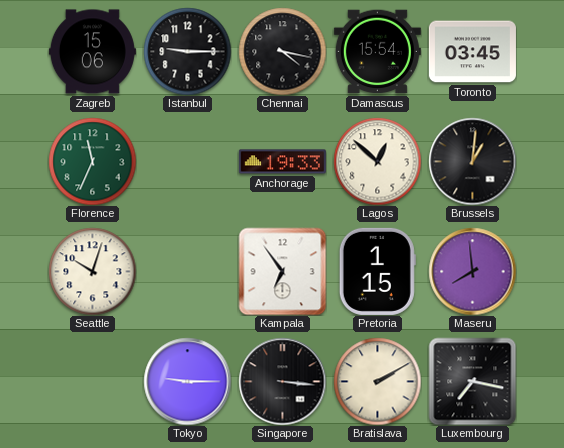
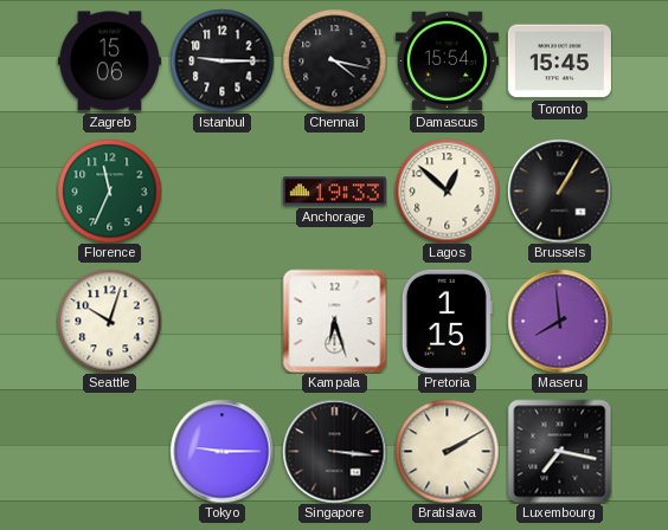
Toronto: 03:45 -> 15:45 (559, 62)
Brussels: 1:01 -> 1:05 (559, 190)
Kampala: 6:54 -> 6:27 (334, 321)
